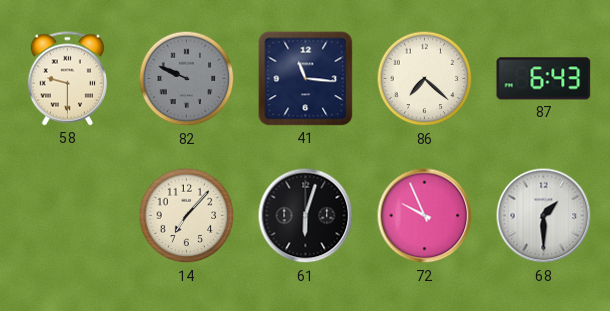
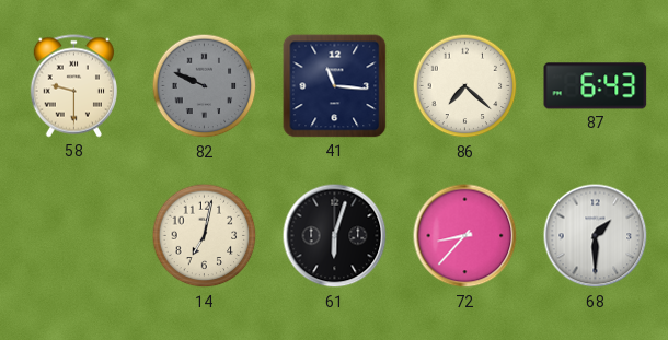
14: 7:07 -> 7:02 (205, 236)
72: 9:56 -> 8:37 (465, 236)
